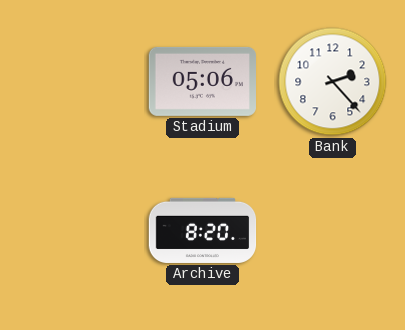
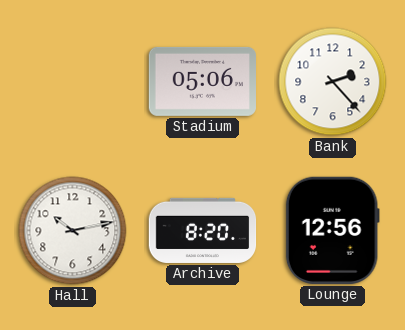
Hall: none -> 10:13 (73, 231)
Lounge: none -> 12:56 (332, 230)
